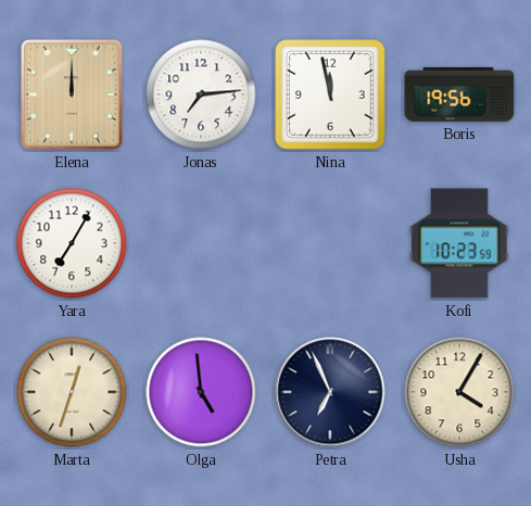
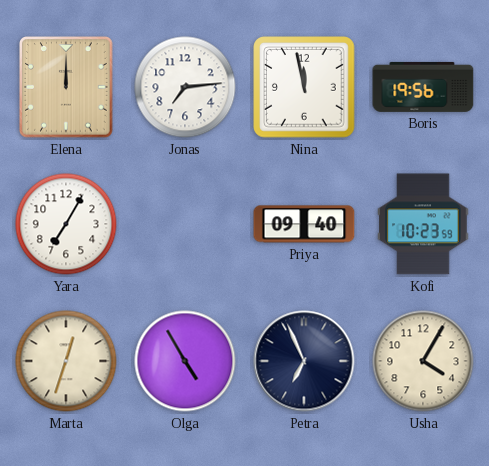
Priya: none -> 09:40 (304, 224)
Olga: 4:59 -> 4:55 (185, 361)
